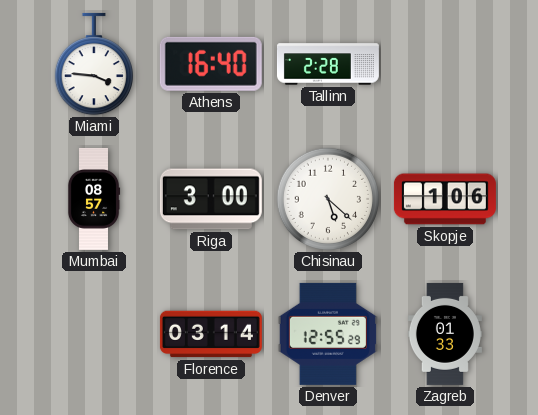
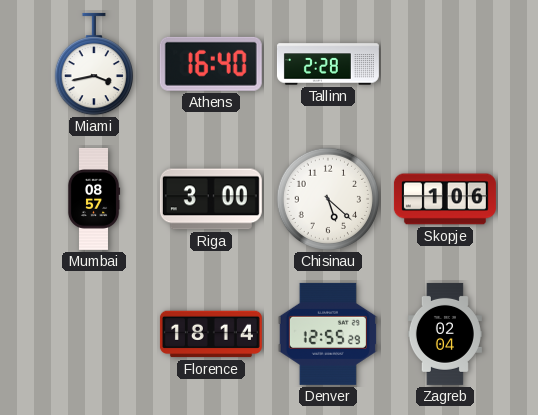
Miami: 3:46 -> 3:43 (93, 64)
Florence: 03:14 -> 18:14 (211, 334)
Zagreb: 01:33 -> 02:04 (445, 334)
